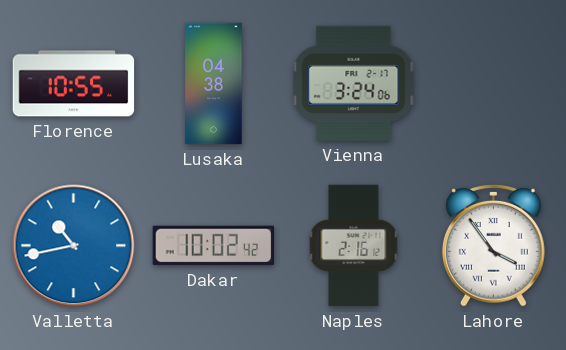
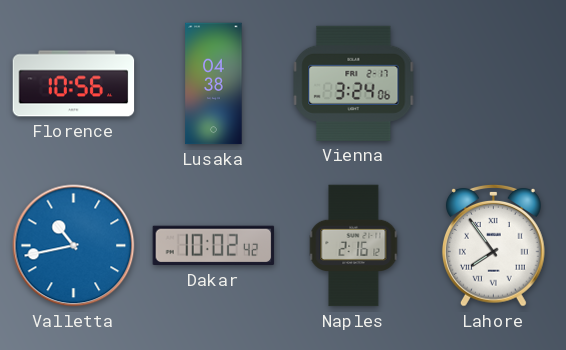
Florence: 10:55 -> 10:56 (74, 84)
Lahore: 3:54 -> 7:54 (493, 245)
